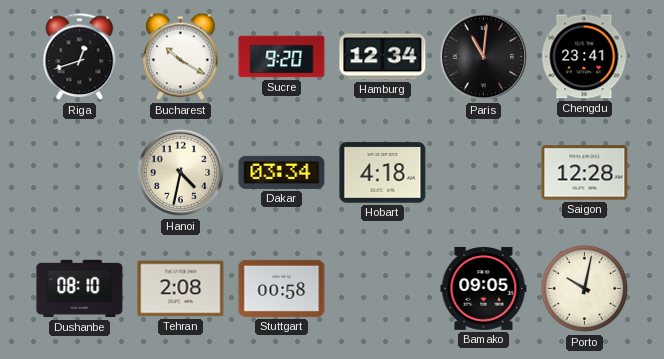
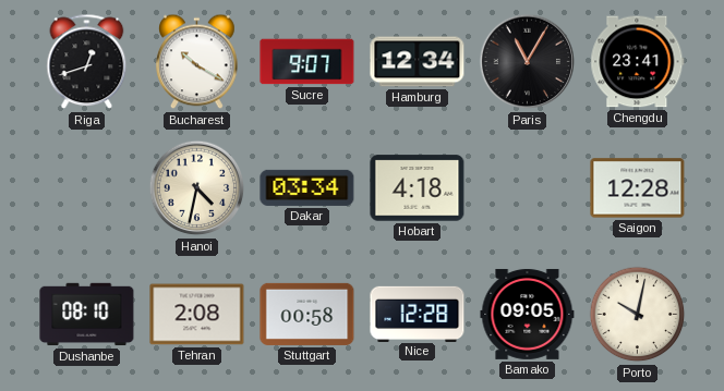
Sucre: 9:20 -> 9:07 (307, 62)
Paris: 11:01 -> 11:05 (528, 62)
Nice: none -> 12:28 (418, 314)
